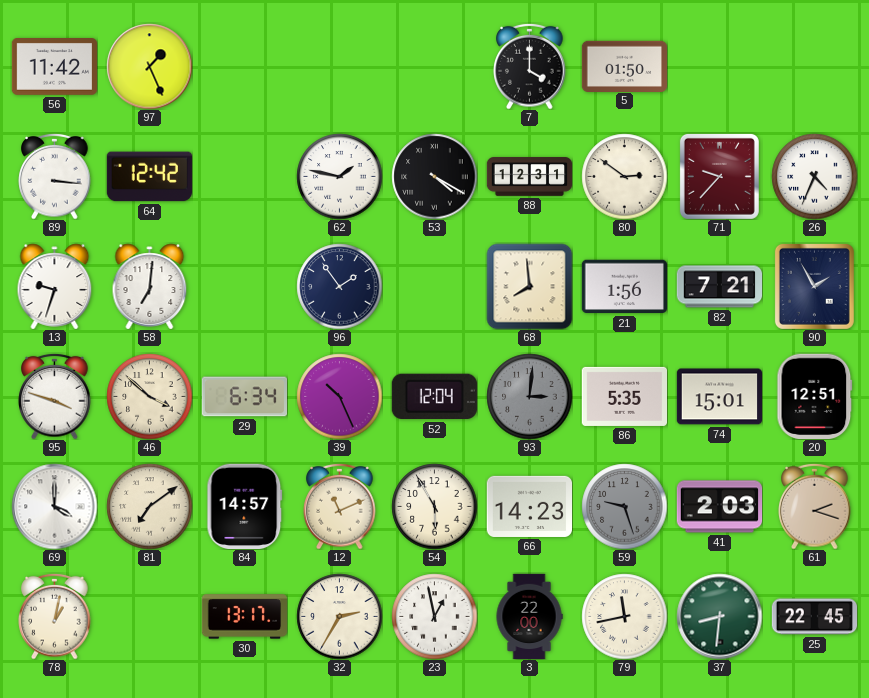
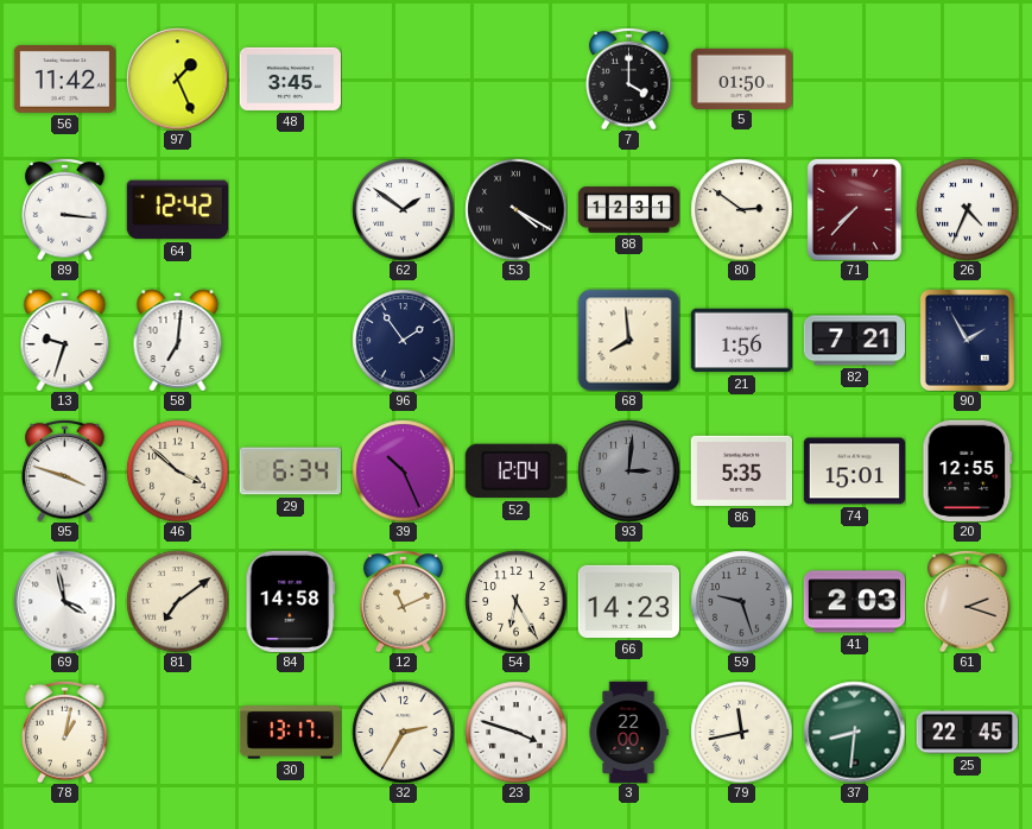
48: none -> 3:45 (290, 78)
62: 1:47 -> 1:51 (403, 209)
71: 9:37 -> 7:37 (854, 209)
20: 12:51 -> 12:55 (968, 470)
69: 4:00 -> 3:58 (64, 601)
84: 14:57 -> 14:58 (291, 601)
54: 5:55 -> 6:25 (515, 601)
23: 12:58 -> 3:48 (515, 732)
